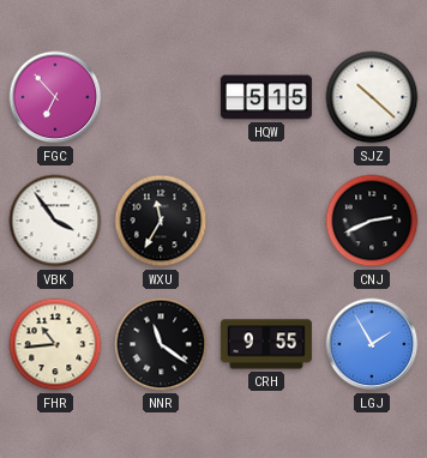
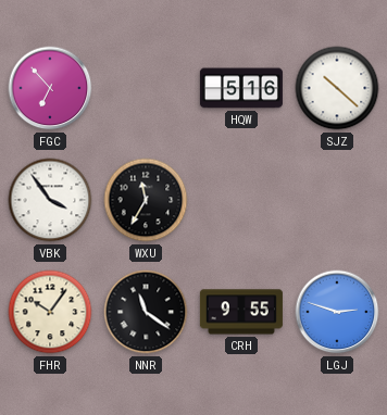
HQW: 5:15 -> 5:16 (241, 88)
CNJ: 2:41 -> none (372, 221)
FHR: 10:44 -> 10:06 (50, 312)
LGJ: 1:55 -> 2:48 (337, 312)
